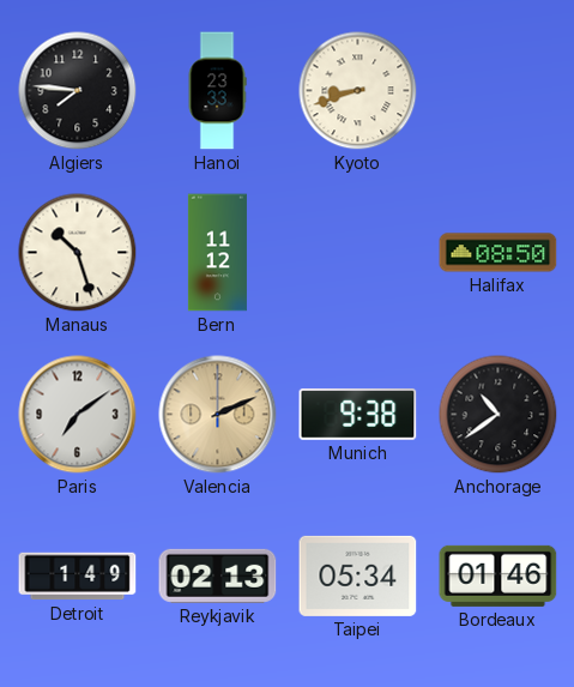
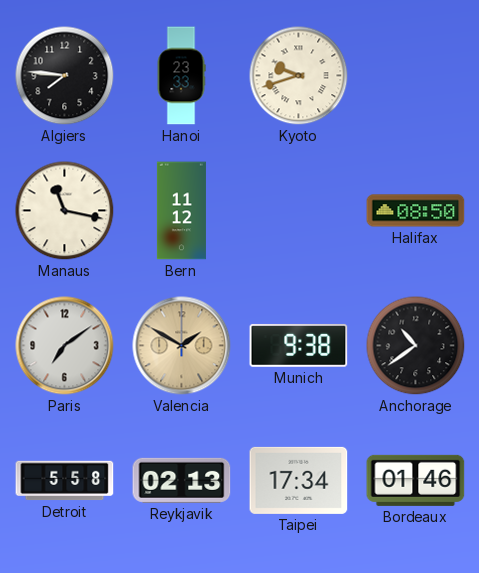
Kyoto: 8:42 -> 9:42 (299, 76)
Manaus: 10:27 -> 11:17 (65, 211)
Valencia: 2:11 -> 1:50 (182, 346)
Detroit: 1:49 -> 5:58 (65, 481)
Taipei: 05:34 -> 17:34 (299, 480)
